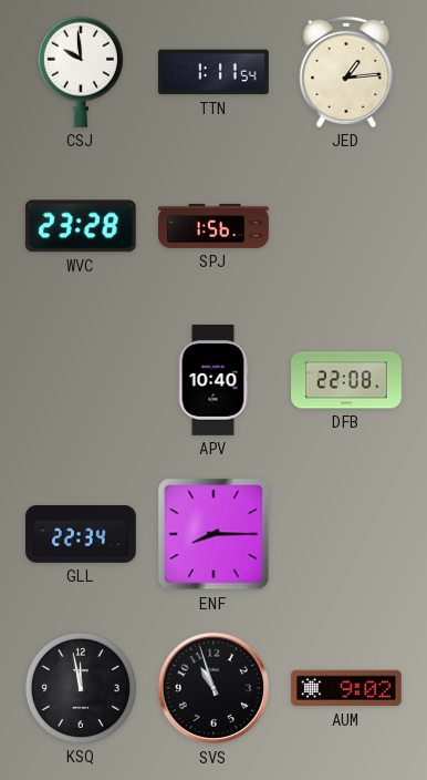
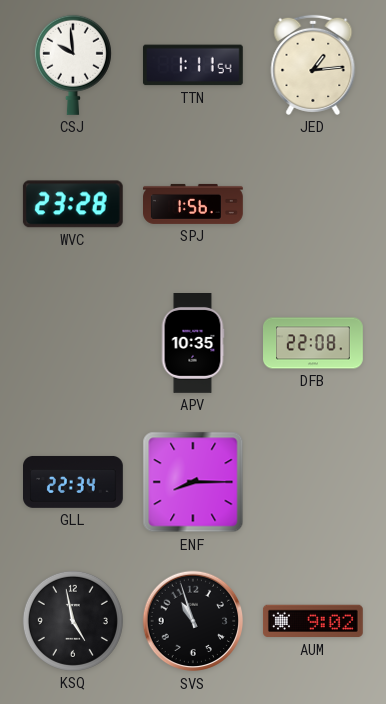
APV: 10:40 -> 10:35 (193, 344)
KSQ: 11:58 -> 4:58 (73, 621)
